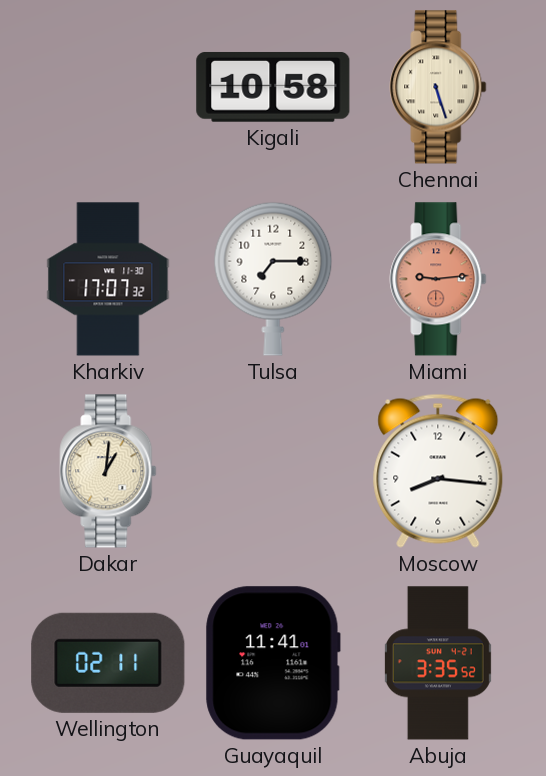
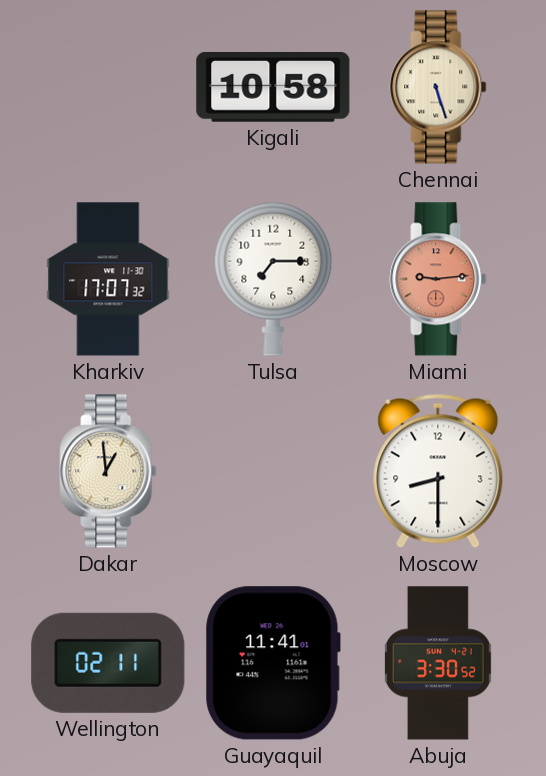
Dakar: 1:01 -> 12:59 (108, 471)
Moscow: 8:16 -> 8:30 (438, 471)
Abuja: 3:35 -> 3:30 (438, 663)
